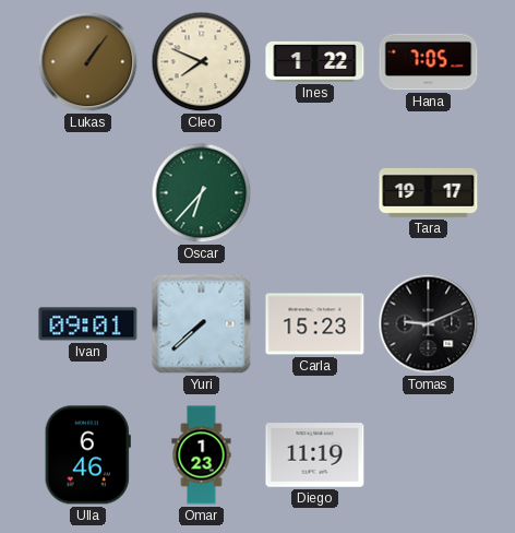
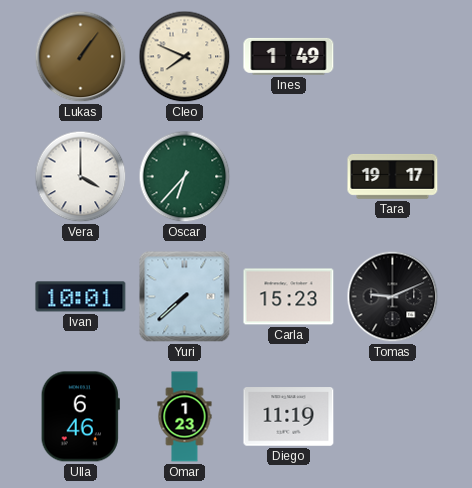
Ines: 1:22 -> 1:49 (289, 56)
Hana: 7:05 -> none (429, 62)
Vera: none -> 4:00 (81, 177)
Ivan: 09:01 -> 10:01 (81, 297)
